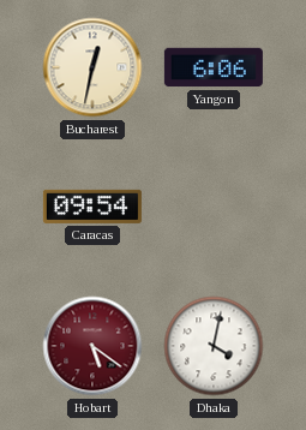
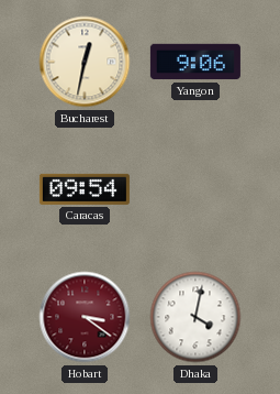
Yangon: 6:06 -> 9:06 (195, 62)
Hobart: 5:21 -> 3:21 (85, 317)
